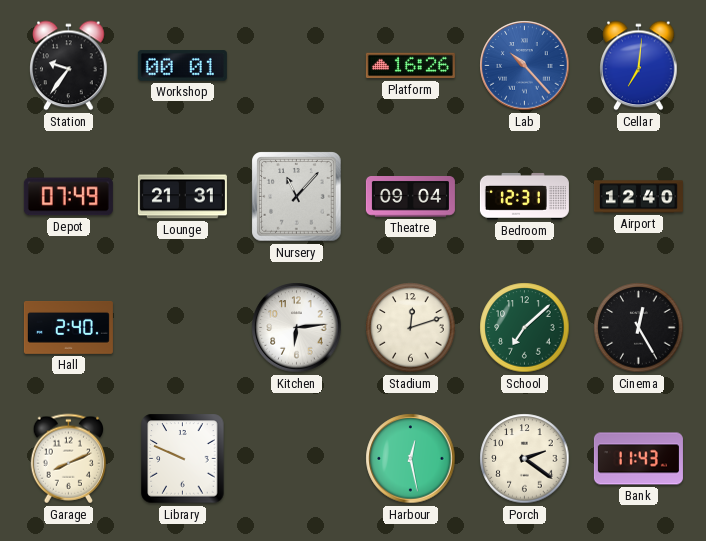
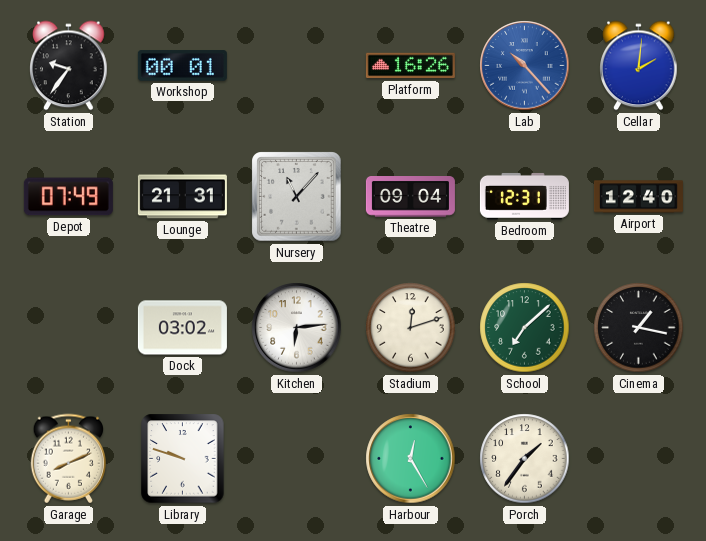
Cellar: 7:01 -> 2:01 (639, 66)
Hall: 2:40 -> none (68, 328)
Dock: none -> 03:02 (182, 328)
Cinema: 12:25 -> 1:17 (639, 328)
Library: 9:49 -> 9:48 (183, 459)
Harbour: 12:28 -> 12:25 (411, 459)
Porch: 2:21 -> 1:36 (525, 459)
Bank: 11:43 -> none (638, 459)
